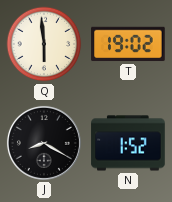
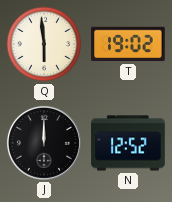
J: 8:20 -> 12:00 (44, 143)
N: 1:52 -> 12:52 (128, 143)
